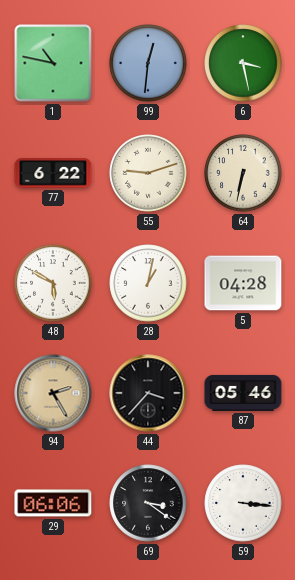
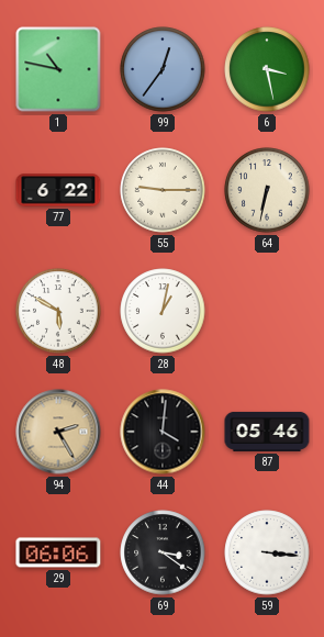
99: 12:31 -> 12:36 (163, 69)
55: 9:12 -> 9:15 (163, 190)
5: 04:28 -> none (243, 283)
44: 3:37 -> 4:01 (163, 432)
